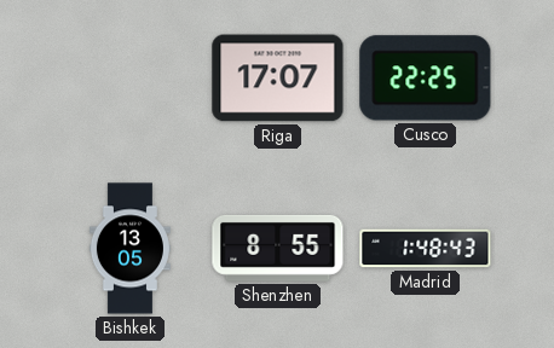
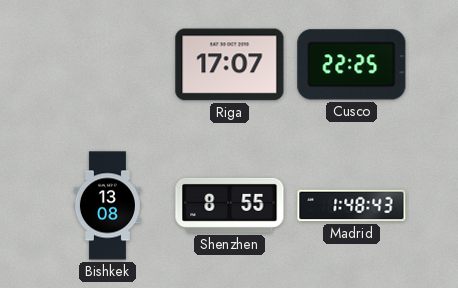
Bishkek: 13:05 -> 13:08 (107, 206)
